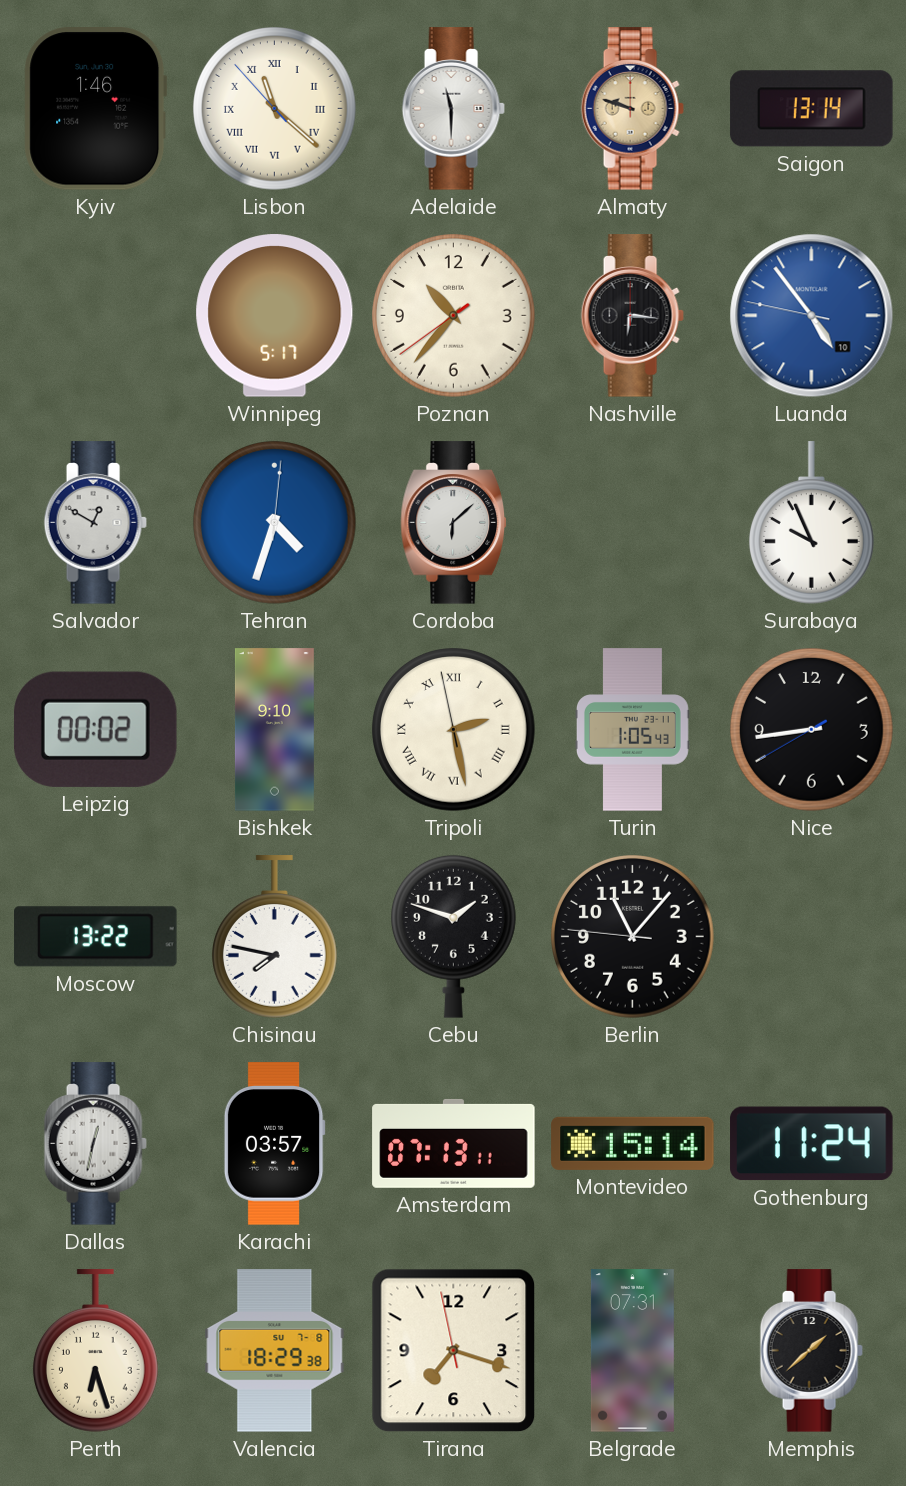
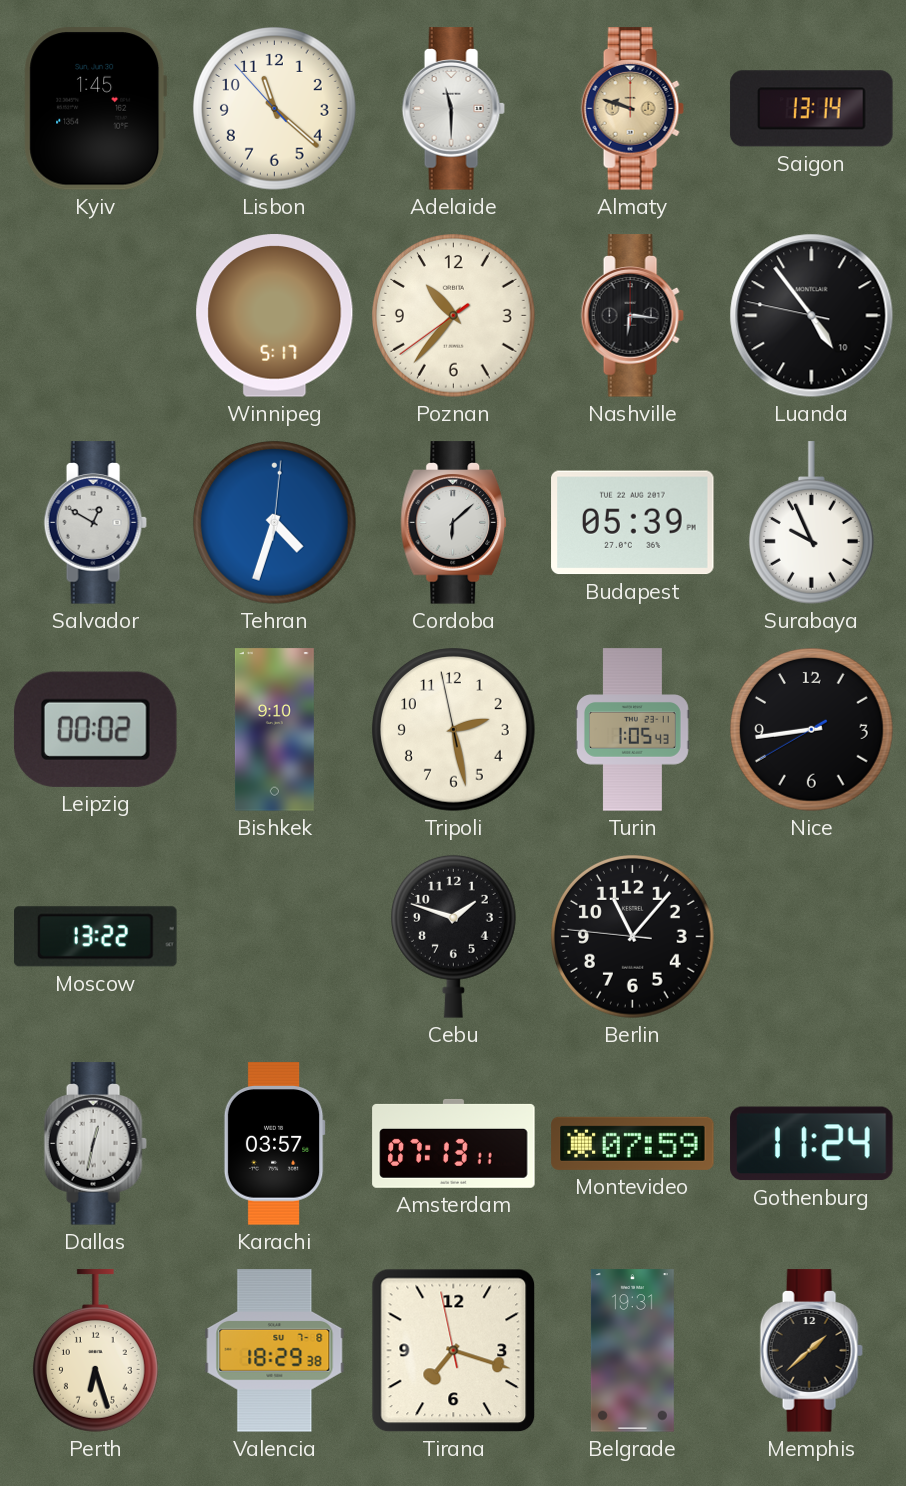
Kyiv: 1:46 -> 1:45 (96, 109)
Lisbon numerals: Roman -> Arabic (275, 109)
Luanda dial: blue -> black (812, 316)
Budapest: none -> 05:39 (633, 523)
Tripoli numerals: Roman -> Arabic (454, 730)
Chisinau: 7:47 -> none (274, 937)
Montevideo: 15:14 -> 07:59 (633, 1143)
Belgrade: 07:31 -> 19:31 (632, 1351)
